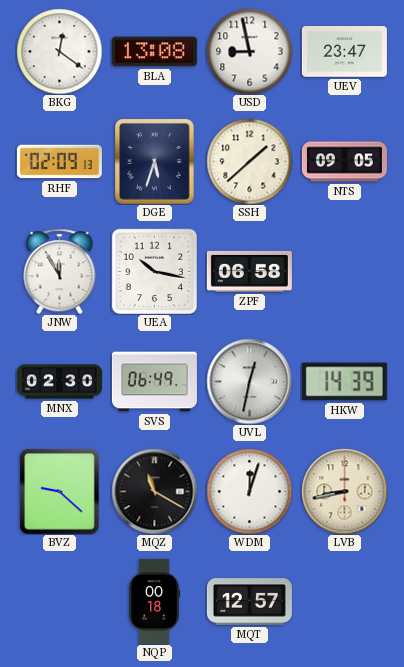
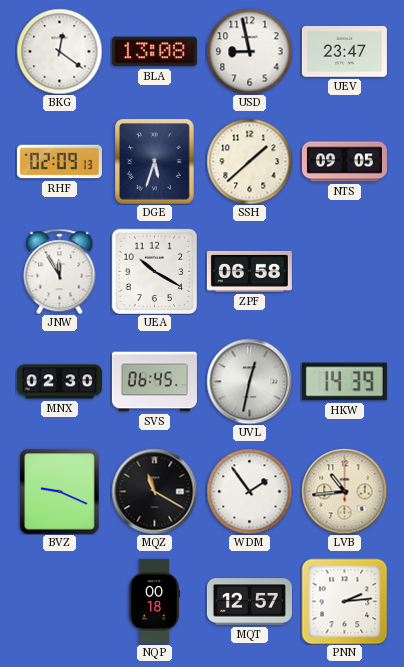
UEA: 10:17 -> 10:20 (154, 271)
SVS: 06:49 -> 06:45 (154, 382)
BVZ: 9:22 -> 9:19 (60, 491)
WDM: 12:03 -> 1:54 (249, 491)
LVB: 8:43 -> 10:44 (344, 491)
PNN: none -> 2:14 (344, 601)
